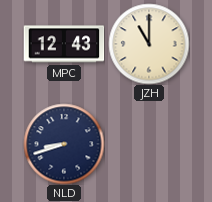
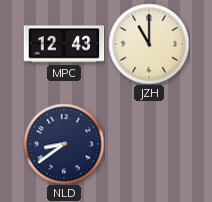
NLD: 8:42 -> 8:39 (64, 144)
